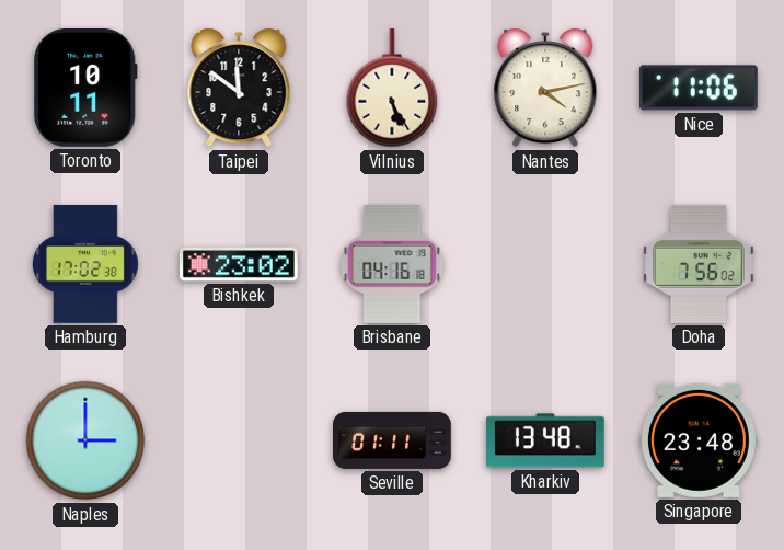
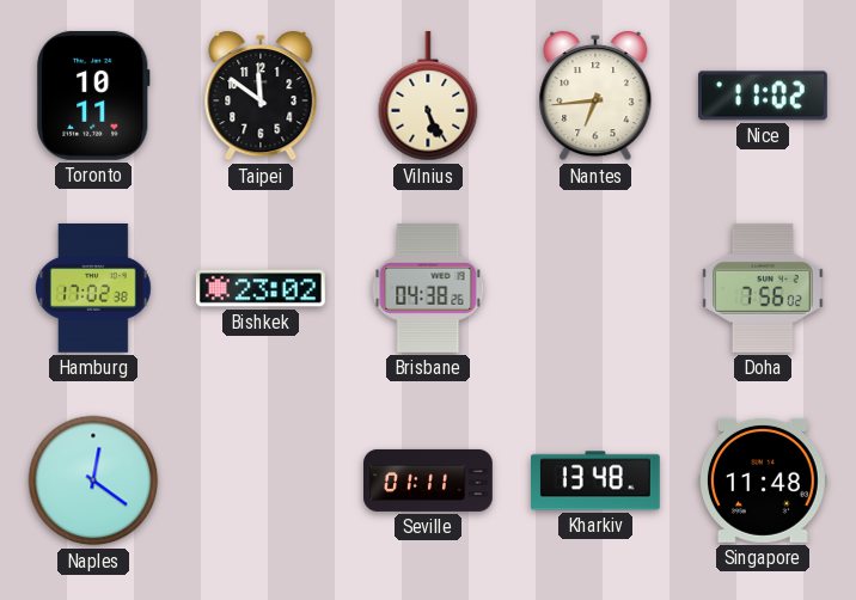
Nantes: 4:13 -> 6:44 (595, 96)
Nice: 11:06 -> 11:02 (763, 96)
Brisbane: 04:16 -> 04:38 (428, 288)
Naples: 3:00 -> 12:21 (93, 480)
Singapore: 23:48 -> 11:48 (763, 480)
